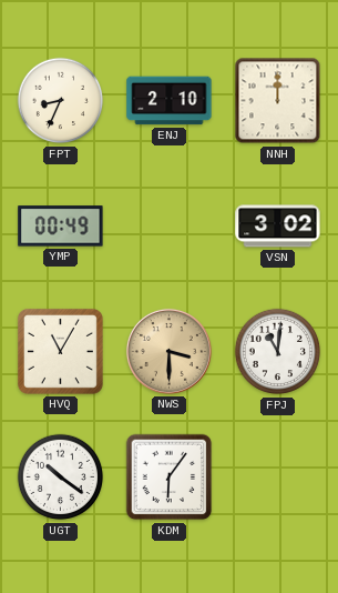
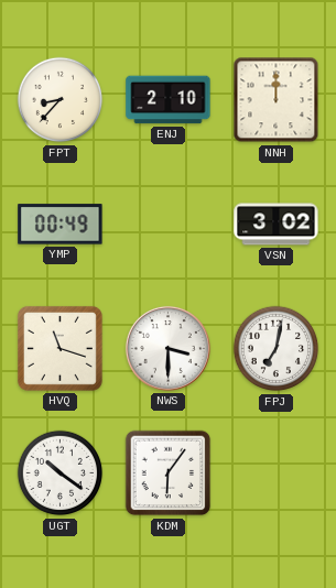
FPT: 8:34 -> 8:37 (61, 100)
HVQ: 11:05 -> 11:18 (59, 348)
NWS dial: champagne -> white (167, 348)
FPJ: 11:01 -> 7:02 (277, 349)
